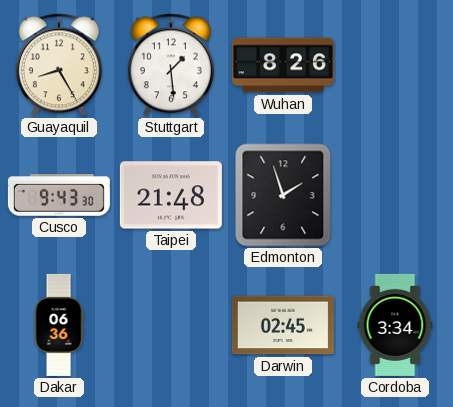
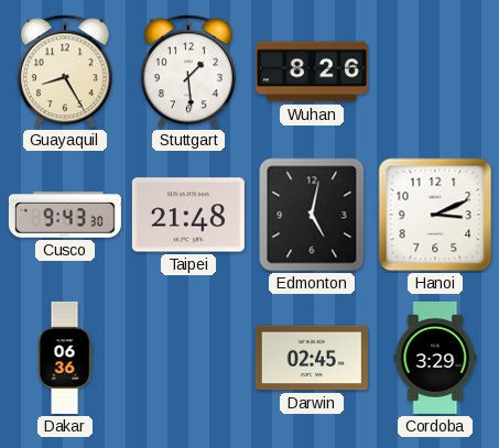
Edmonton: 1:57 -> 5:02 (312, 215)
Hanoi: none -> 3:11 (435, 215)
Cordoba: 3:34 -> 3:29 (435, 358)
